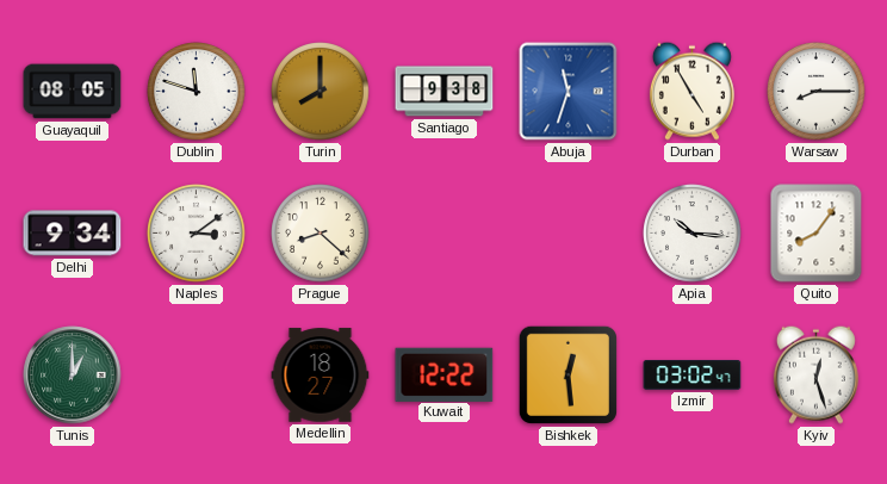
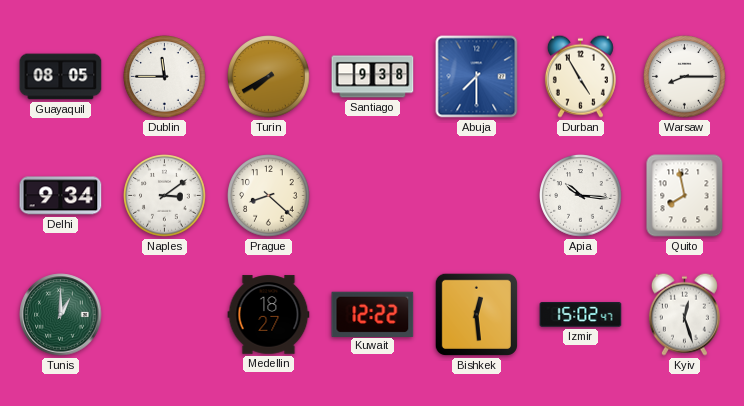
Dublin: 11:48 -> 11:45 (165, 77)
Turin: 8:00 -> 7:40 (269, 77)
Abuja: 11:33 -> 7:30 (477, 77)
Quito: 8:06 -> 7:58 (685, 196)
Izmir: 03:02 -> 15:02 (581, 315)
